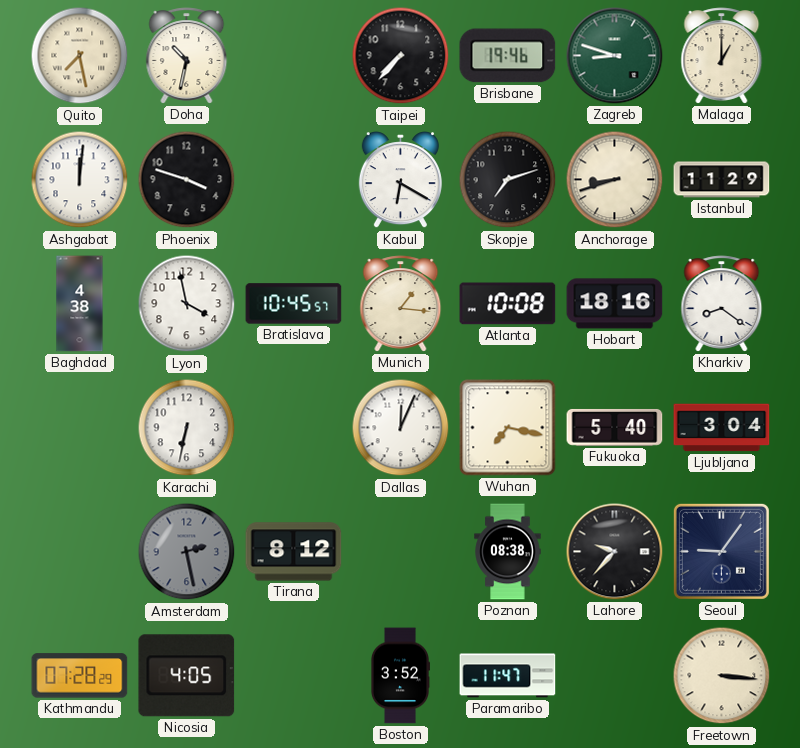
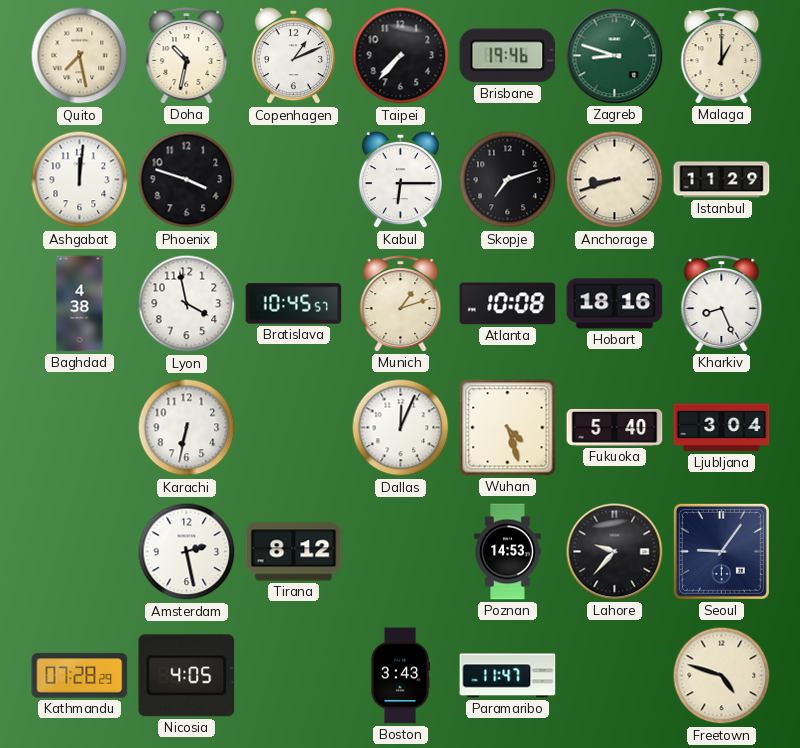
Copenhagen: none -> 1:11 (293, 57)
Kabul: 6:20 -> 6:15 (400, 181)
Munich: 1:16 -> 1:12 (401, 304)
Kharkiv: 8:21 -> 8:26 (722, 304)
Wuhan: 7:17 -> 4:27 (508, 428)
Amsterdam dial: grey -> white (187, 552)
Poznan: 08:38 -> 14:53 (508, 552)
Boston: 3:52 -> 3:43 (399, 676)
Freetown: 3:16 -> 4:48 (722, 676)
